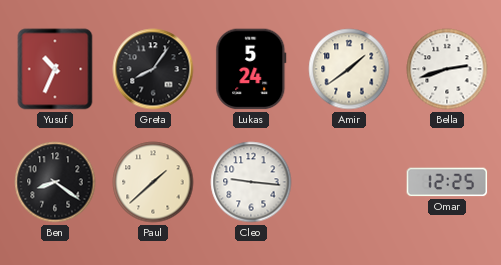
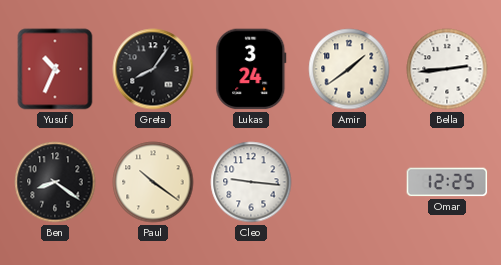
Lukas: 5:24 -> 3:24 (251, 69)
Bella: 2:42 -> 2:44 (447, 69)
Paul: 1:38 -> 10:21 (153, 182)
